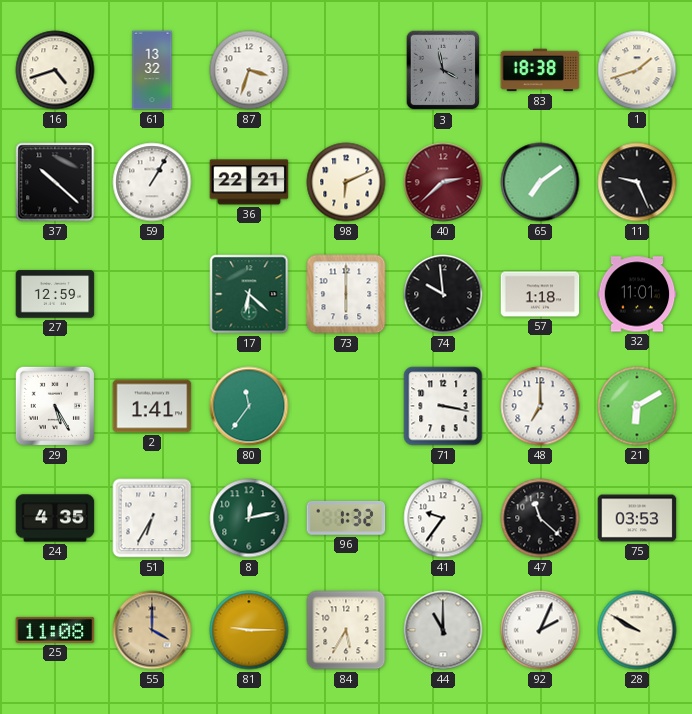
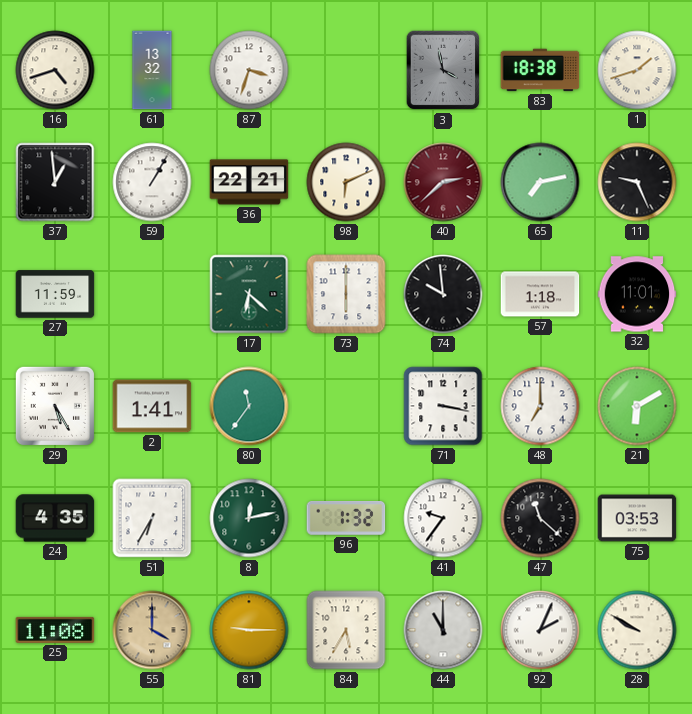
37: 10:22 -> 12:59 (55, 182)
65: 7:09 -> 7:13 (540, 182)
27: 12:59 -> 11:59 (55, 294)
